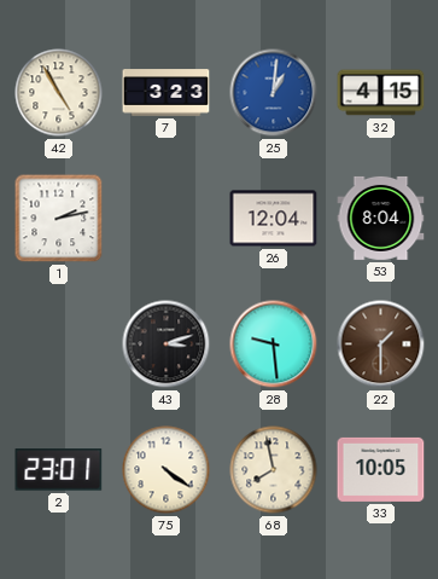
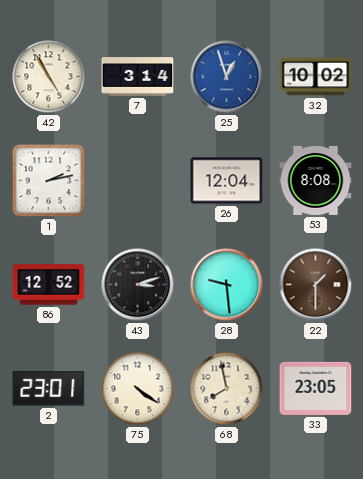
7: 3:23 -> 3:14 (138, 77)
25: 1:01 -> 12:57 (227, 77)
32: 4:15 -> 10:02 (316, 77)
53: 8:04 -> 8:08 (316, 180)
86: none -> 12:52 (49, 285)
33: 10:05 -> 23:05 (316, 388)
